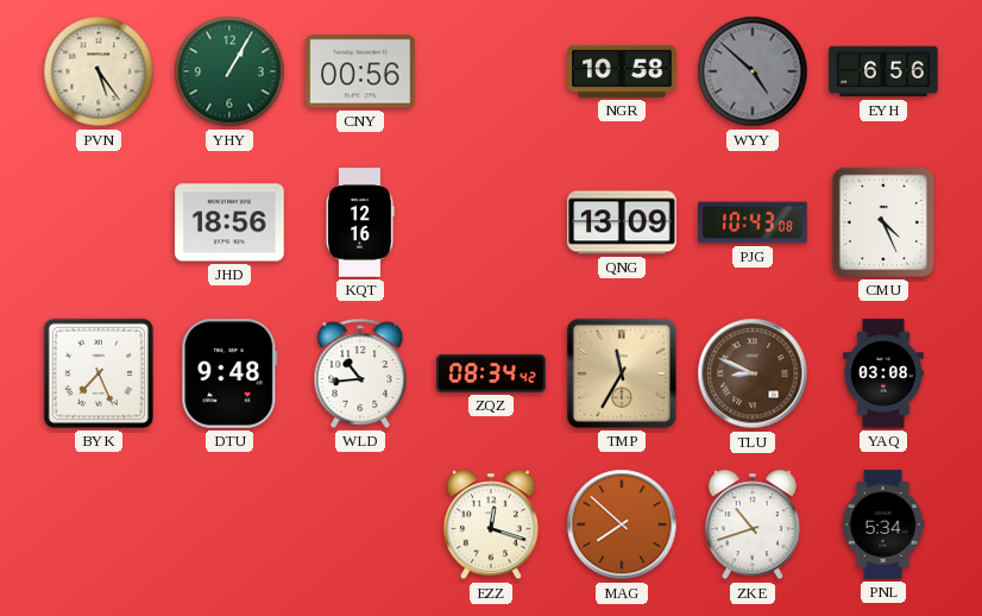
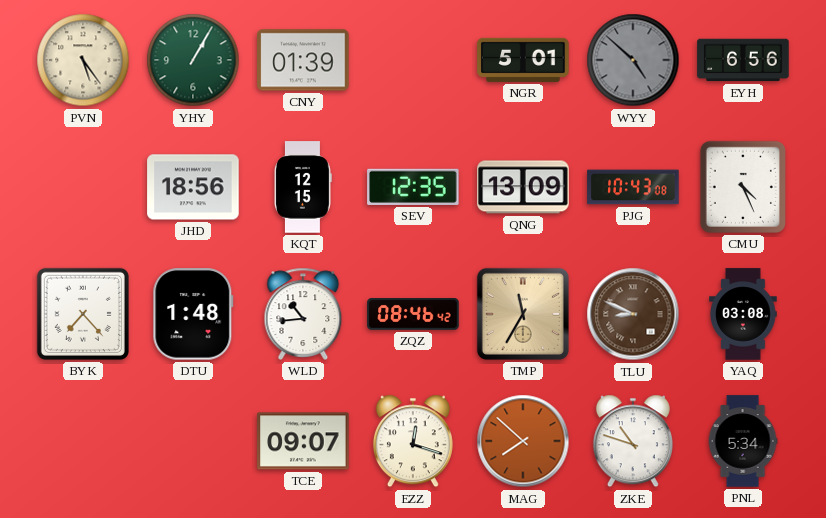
CNY: 00:56 -> 01:39 (303, 60)
NGR: 10:58 -> 5:01 (523, 60)
KQT: 12:16 -> 12:15 (303, 187)
SEV: none -> 12:35 (413, 187)
BYK: 7:26 -> 7:23 (83, 314)
DTU: 9:48 -> 1:48 (193, 314)
ZQZ: 08:34 -> 08:46 (413, 314)
TCE: none -> 09:07 (303, 441)
ZKE: 10:42 -> 10:48 (633, 441)
